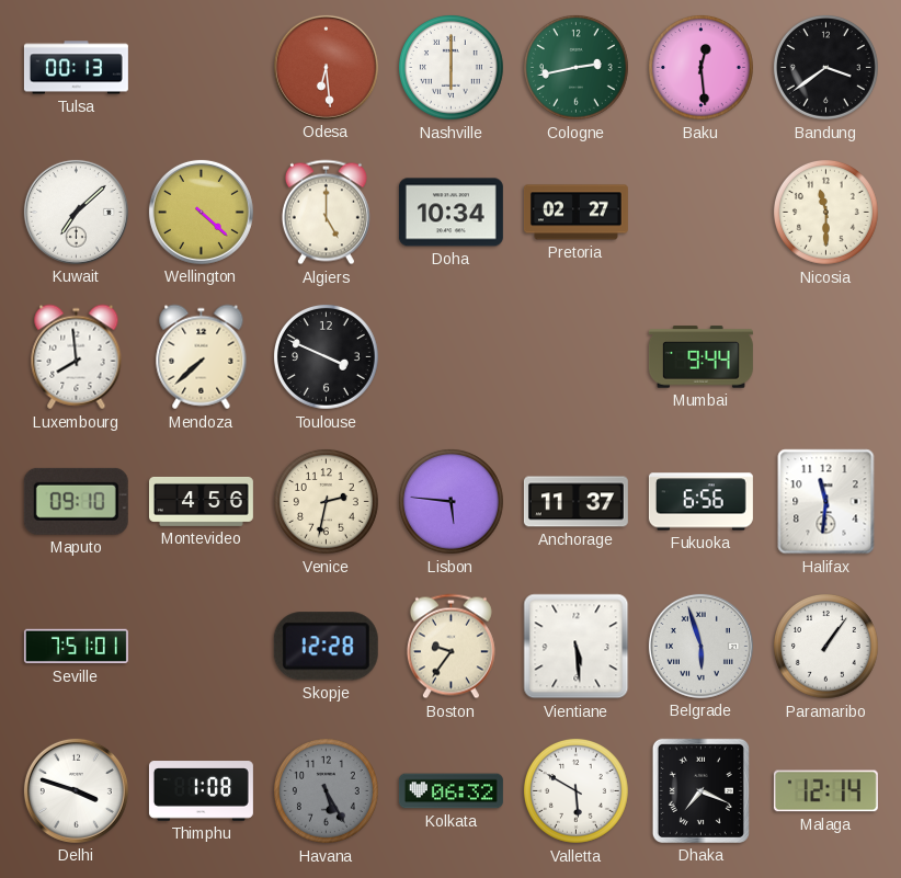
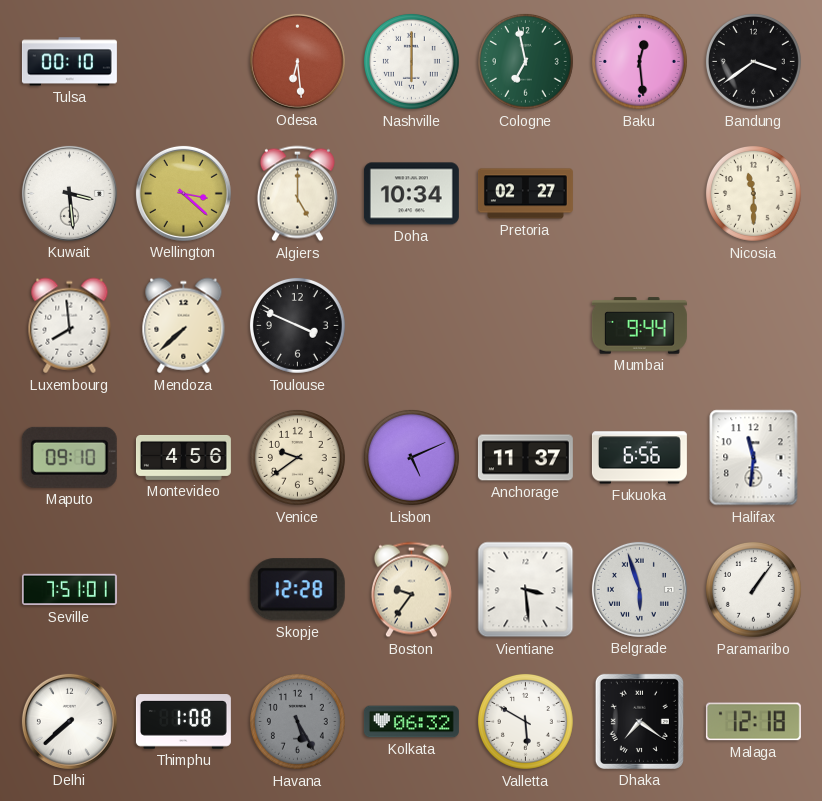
Tulsa: 00:13 -> 00:10 (69, 62)
Cologne: 2:43 -> 6:58 (525, 61)
Kuwait: 7:08 -> 3:29 (69, 193)
Wellington: 4:22 -> 3:22 (183, 193)
Venice: 2:32 -> 9:39 (297, 457)
Lisbon: 5:46 -> 5:11 (411, 457)
Vientiane: 5:29 -> 3:29 (526, 590)
Delhi: 3:48 -> 7:38 (69, 721)
Dhaka: 7:19 -> 7:21 (639, 721)
Malaga: 12:14 -> 12:18 (753, 722)
